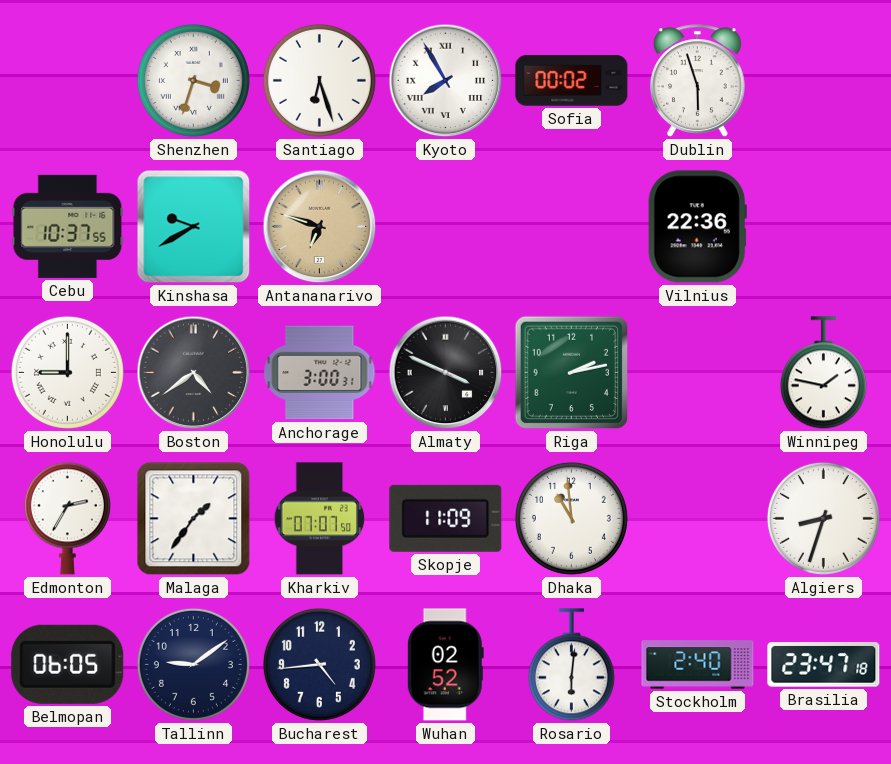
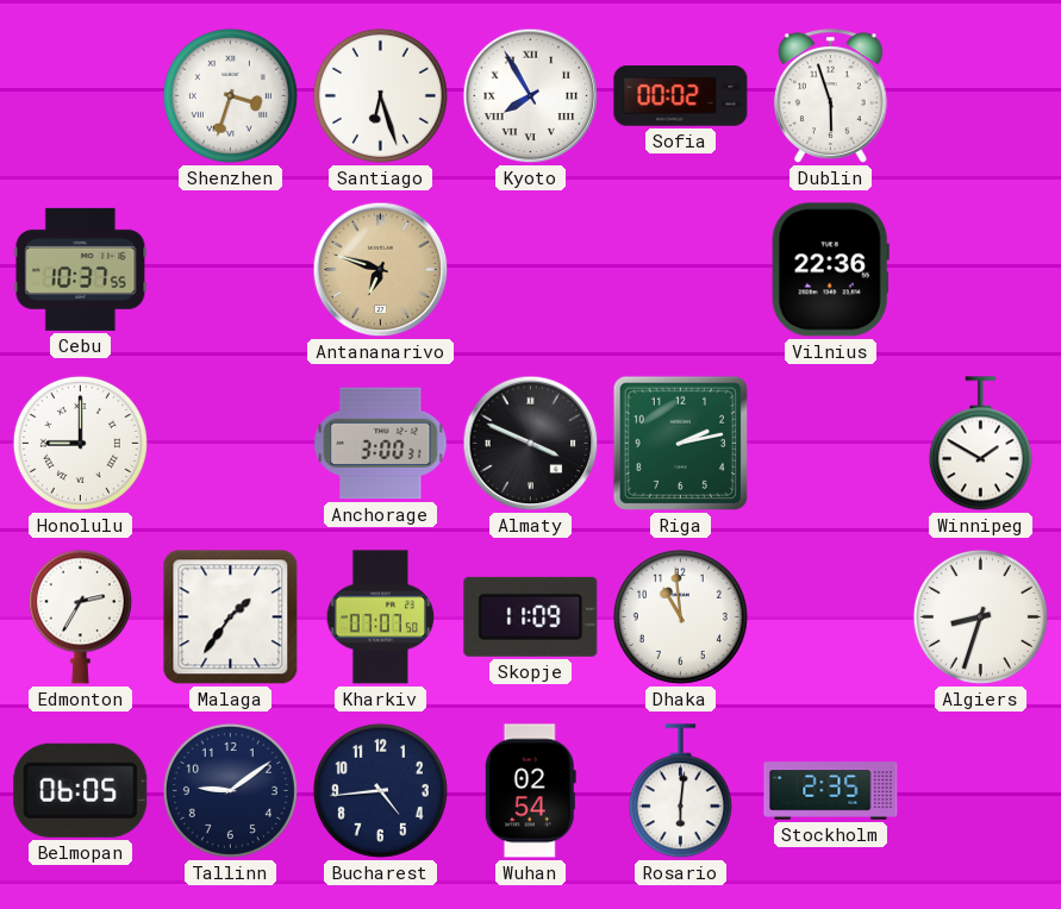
Kinshasa: 9:40 -> none (194, 227)
Boston: 4:39 -> none (194, 373)
Winnipeg: 1:47 -> 1:50 (980, 444)
Wuhan: 02:52 -> 02:54 (530, 791)
Stockholm: 2:40 -> 2:35 (831, 791)
Brasilia: 23:47 -> none (824, 665)
